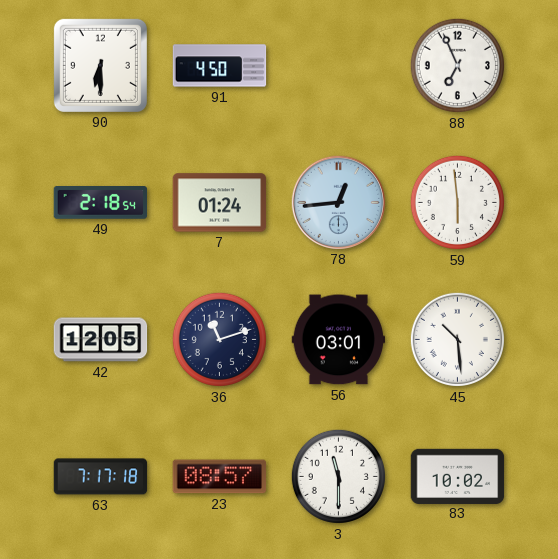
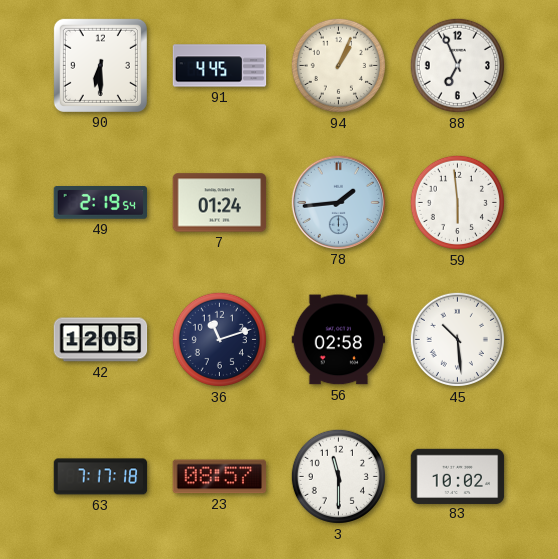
91: 4:50 -> 4:45 (220, 66)
94: none -> 1:04 (338, 65)
49: 2:18 -> 2:19 (101, 203)
78: 12:44 -> 1:44 (338, 202)
56: 03:01 -> 02:58 (339, 340)
